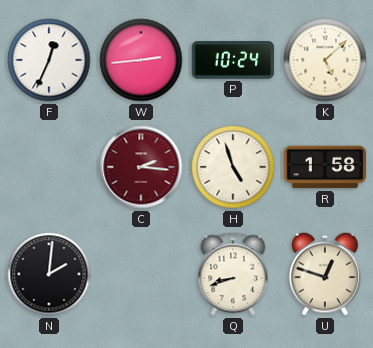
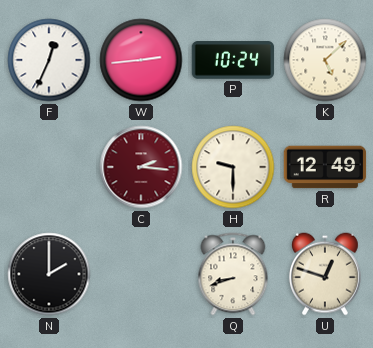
H: 4:57 -> 9:30 (233, 167)
R: 1:58 -> 12:49 (325, 167)
N: 2:01 -> 2:00 (49, 274)
